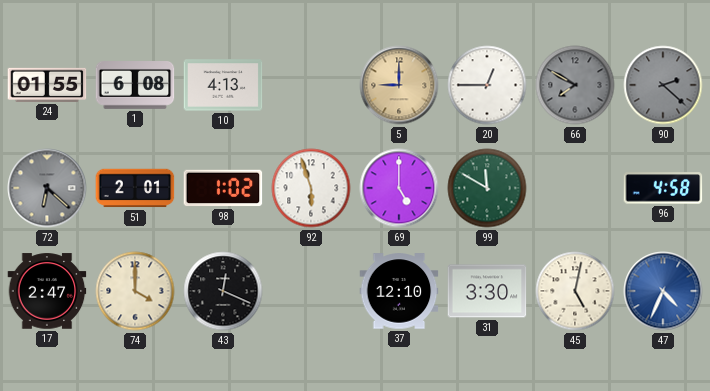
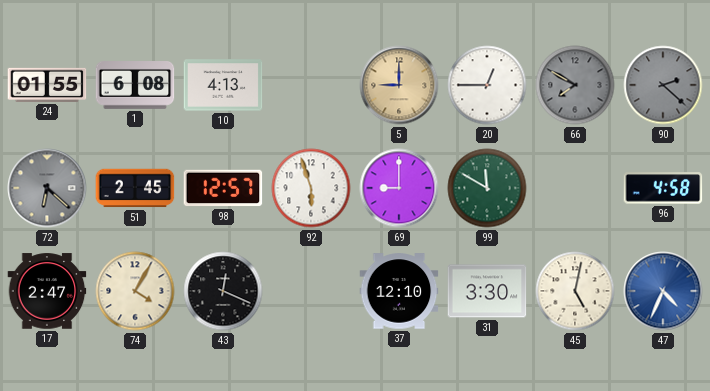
51: 2:01 -> 2:45 (135, 188)
98: 1:02 -> 12:57 (223, 188)
69: 5:00 -> 9:00 (399, 188)
74: 4:00 -> 4:05 (135, 291)
